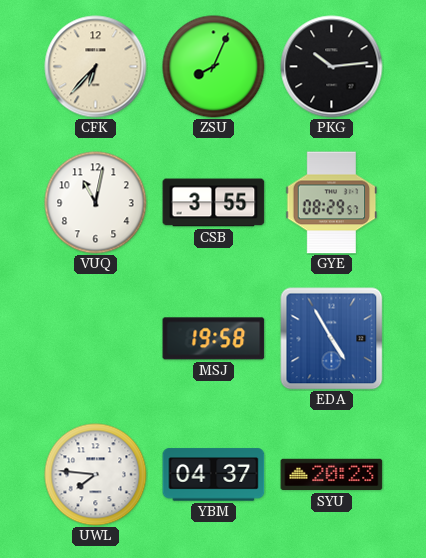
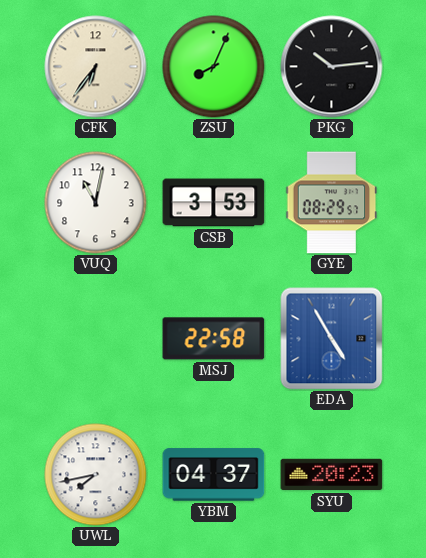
CFK: 6:37 -> 6:36 (96, 67)
CSB: 3:55 -> 3:53 (214, 203)
MSJ: 19:58 -> 22:58 (214, 339)
UWL: 7:46 -> 7:43 (96, 475)
